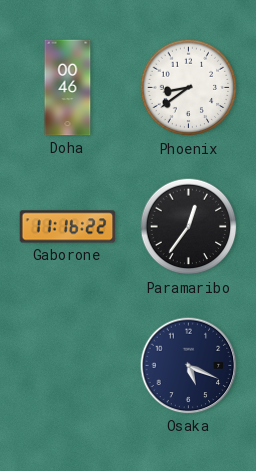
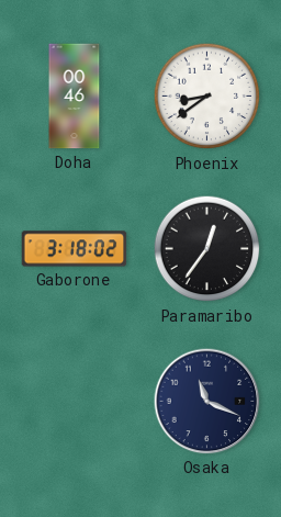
Gaborone: 11:16 -> 3:18 (75, 249)
Osaka: 5:19 -> 11:19 (207, 402)
